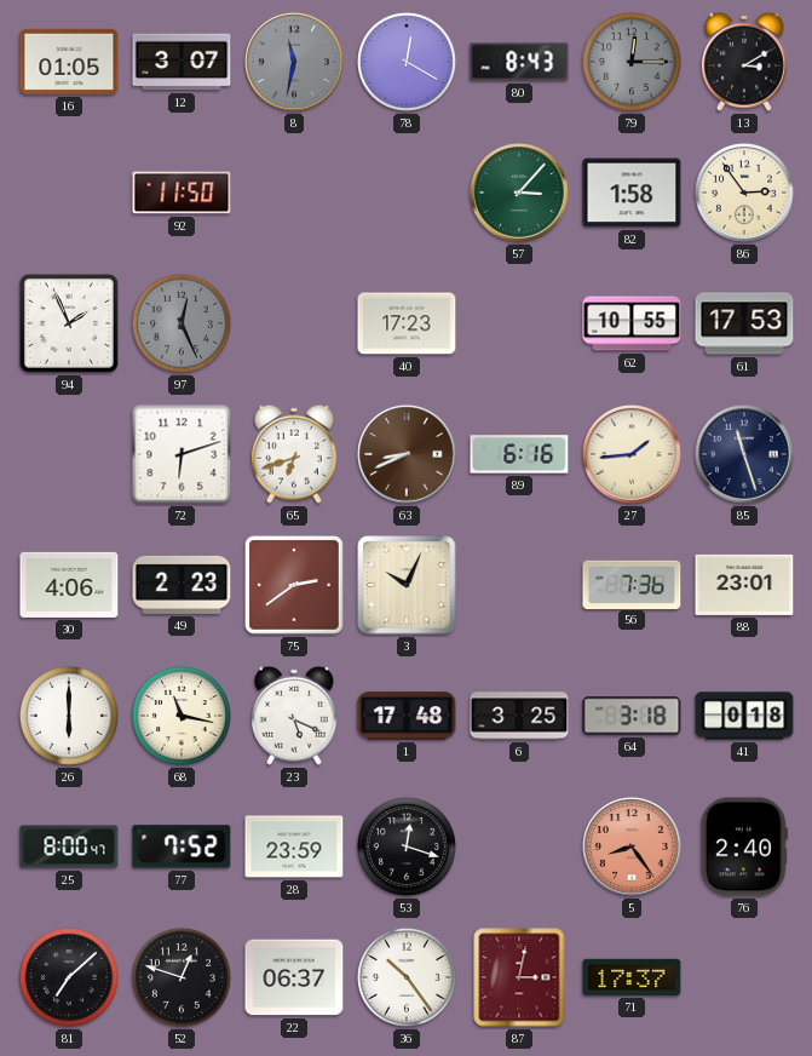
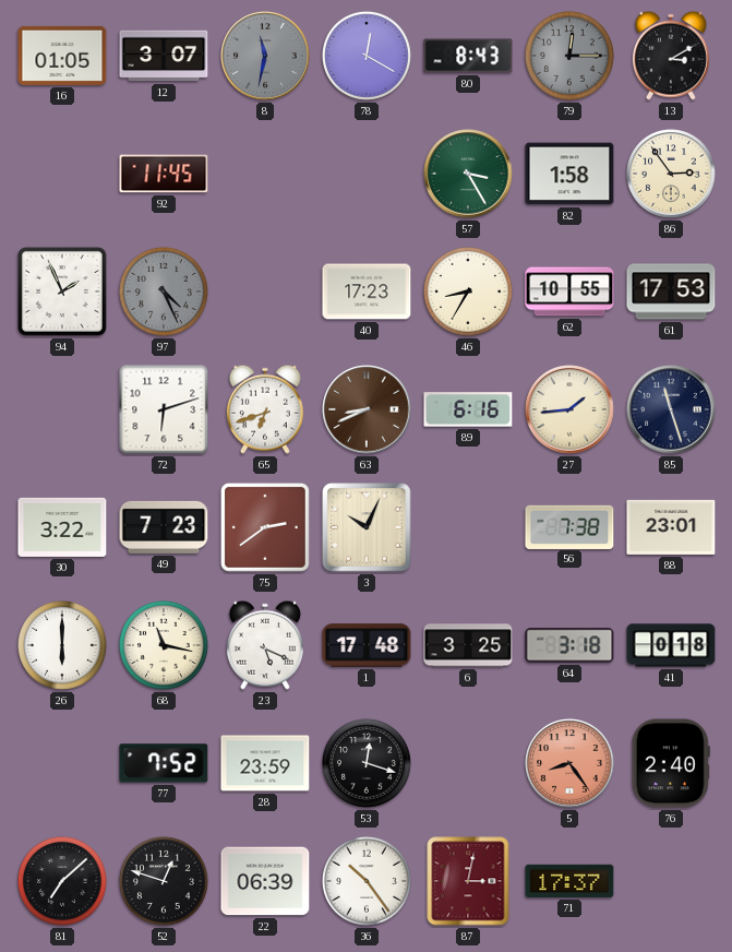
92: 11:50 -> 11:45 (164, 174)
57: 3:07 -> 3:25 (468, 174)
97: 12:26 -> 4:26 (164, 291)
46: none -> 8:35 (468, 291)
30: 4:06 -> 3:22 (62, 527)
49: 2:23 -> 7:23 (164, 527)
56: 7:36 -> 7:38 (569, 526)
25: 8:00 -> none (69, 846)
22: 06:37 -> 06:39 (265, 881)
